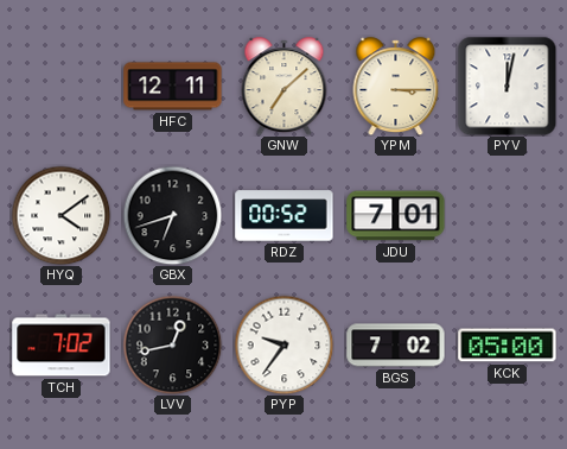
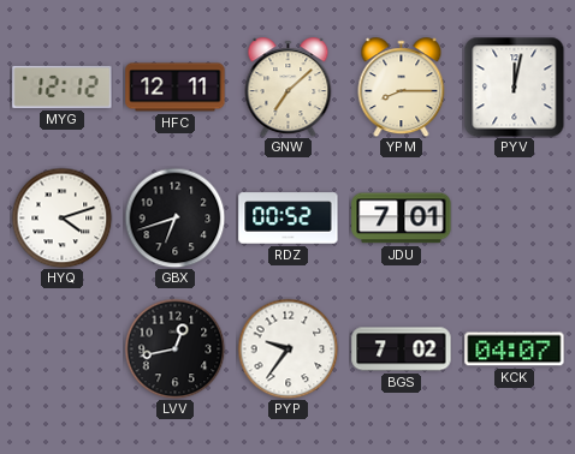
MYG: none -> 12:12 (63, 86)
YPM: 3:15 -> 8:15 (402, 88)
HYQ: 4:09 -> 4:12 (61, 217)
TCH: 7:02 -> none (62, 346)
KCK: 05:00 -> 04:07 (515, 350)
